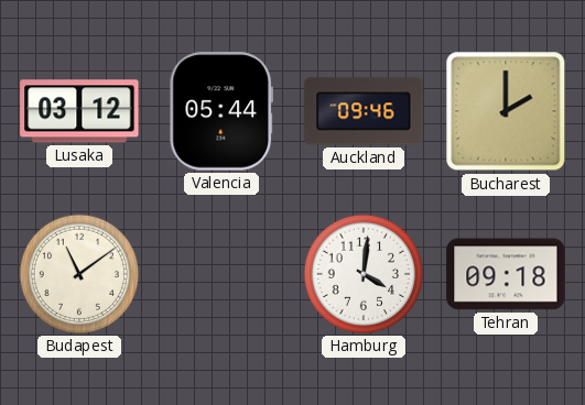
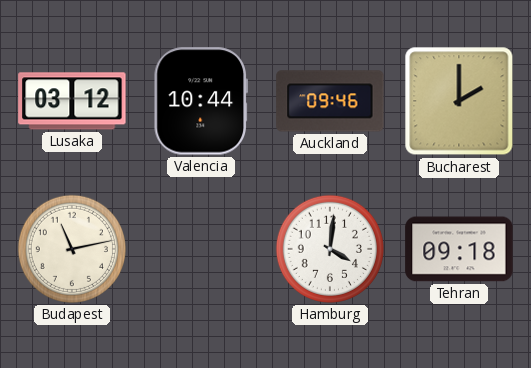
Valencia: 05:44 -> 10:44 (200, 101)
Budapest: 11:09 -> 11:13 (72, 249)
